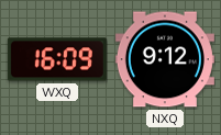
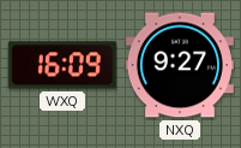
NXQ: 9:12 -> 9:27 (180, 65)
